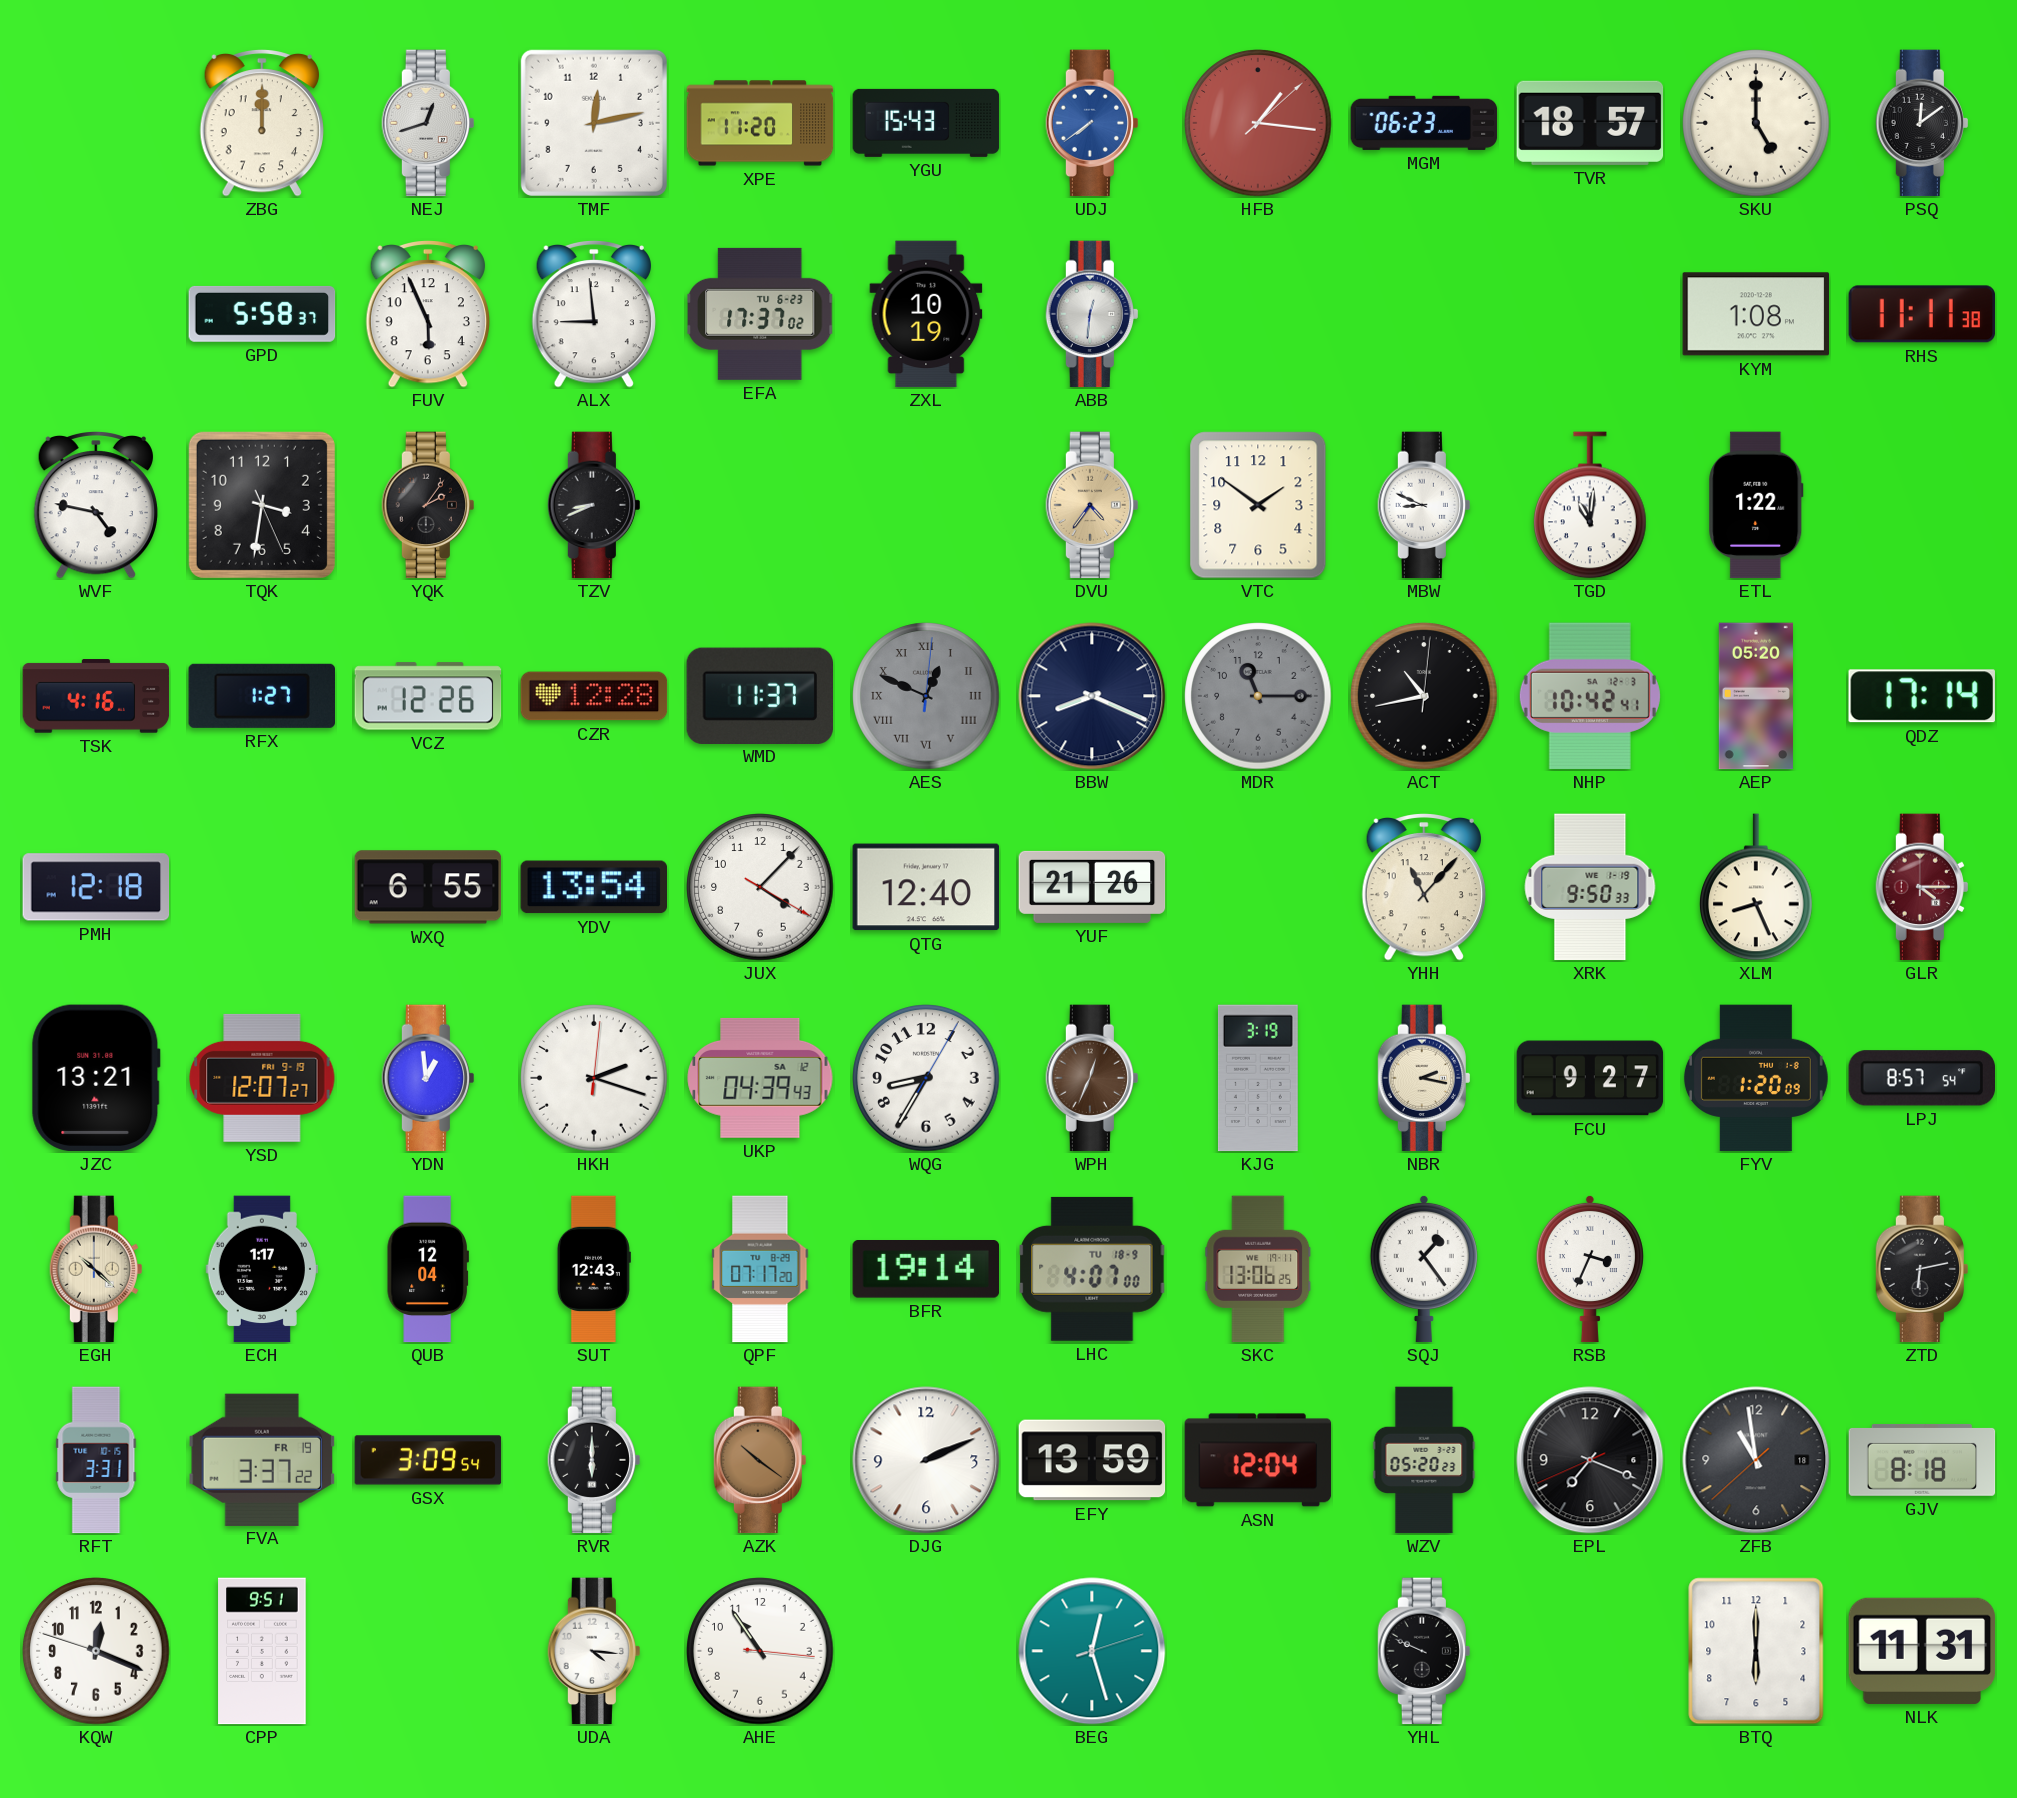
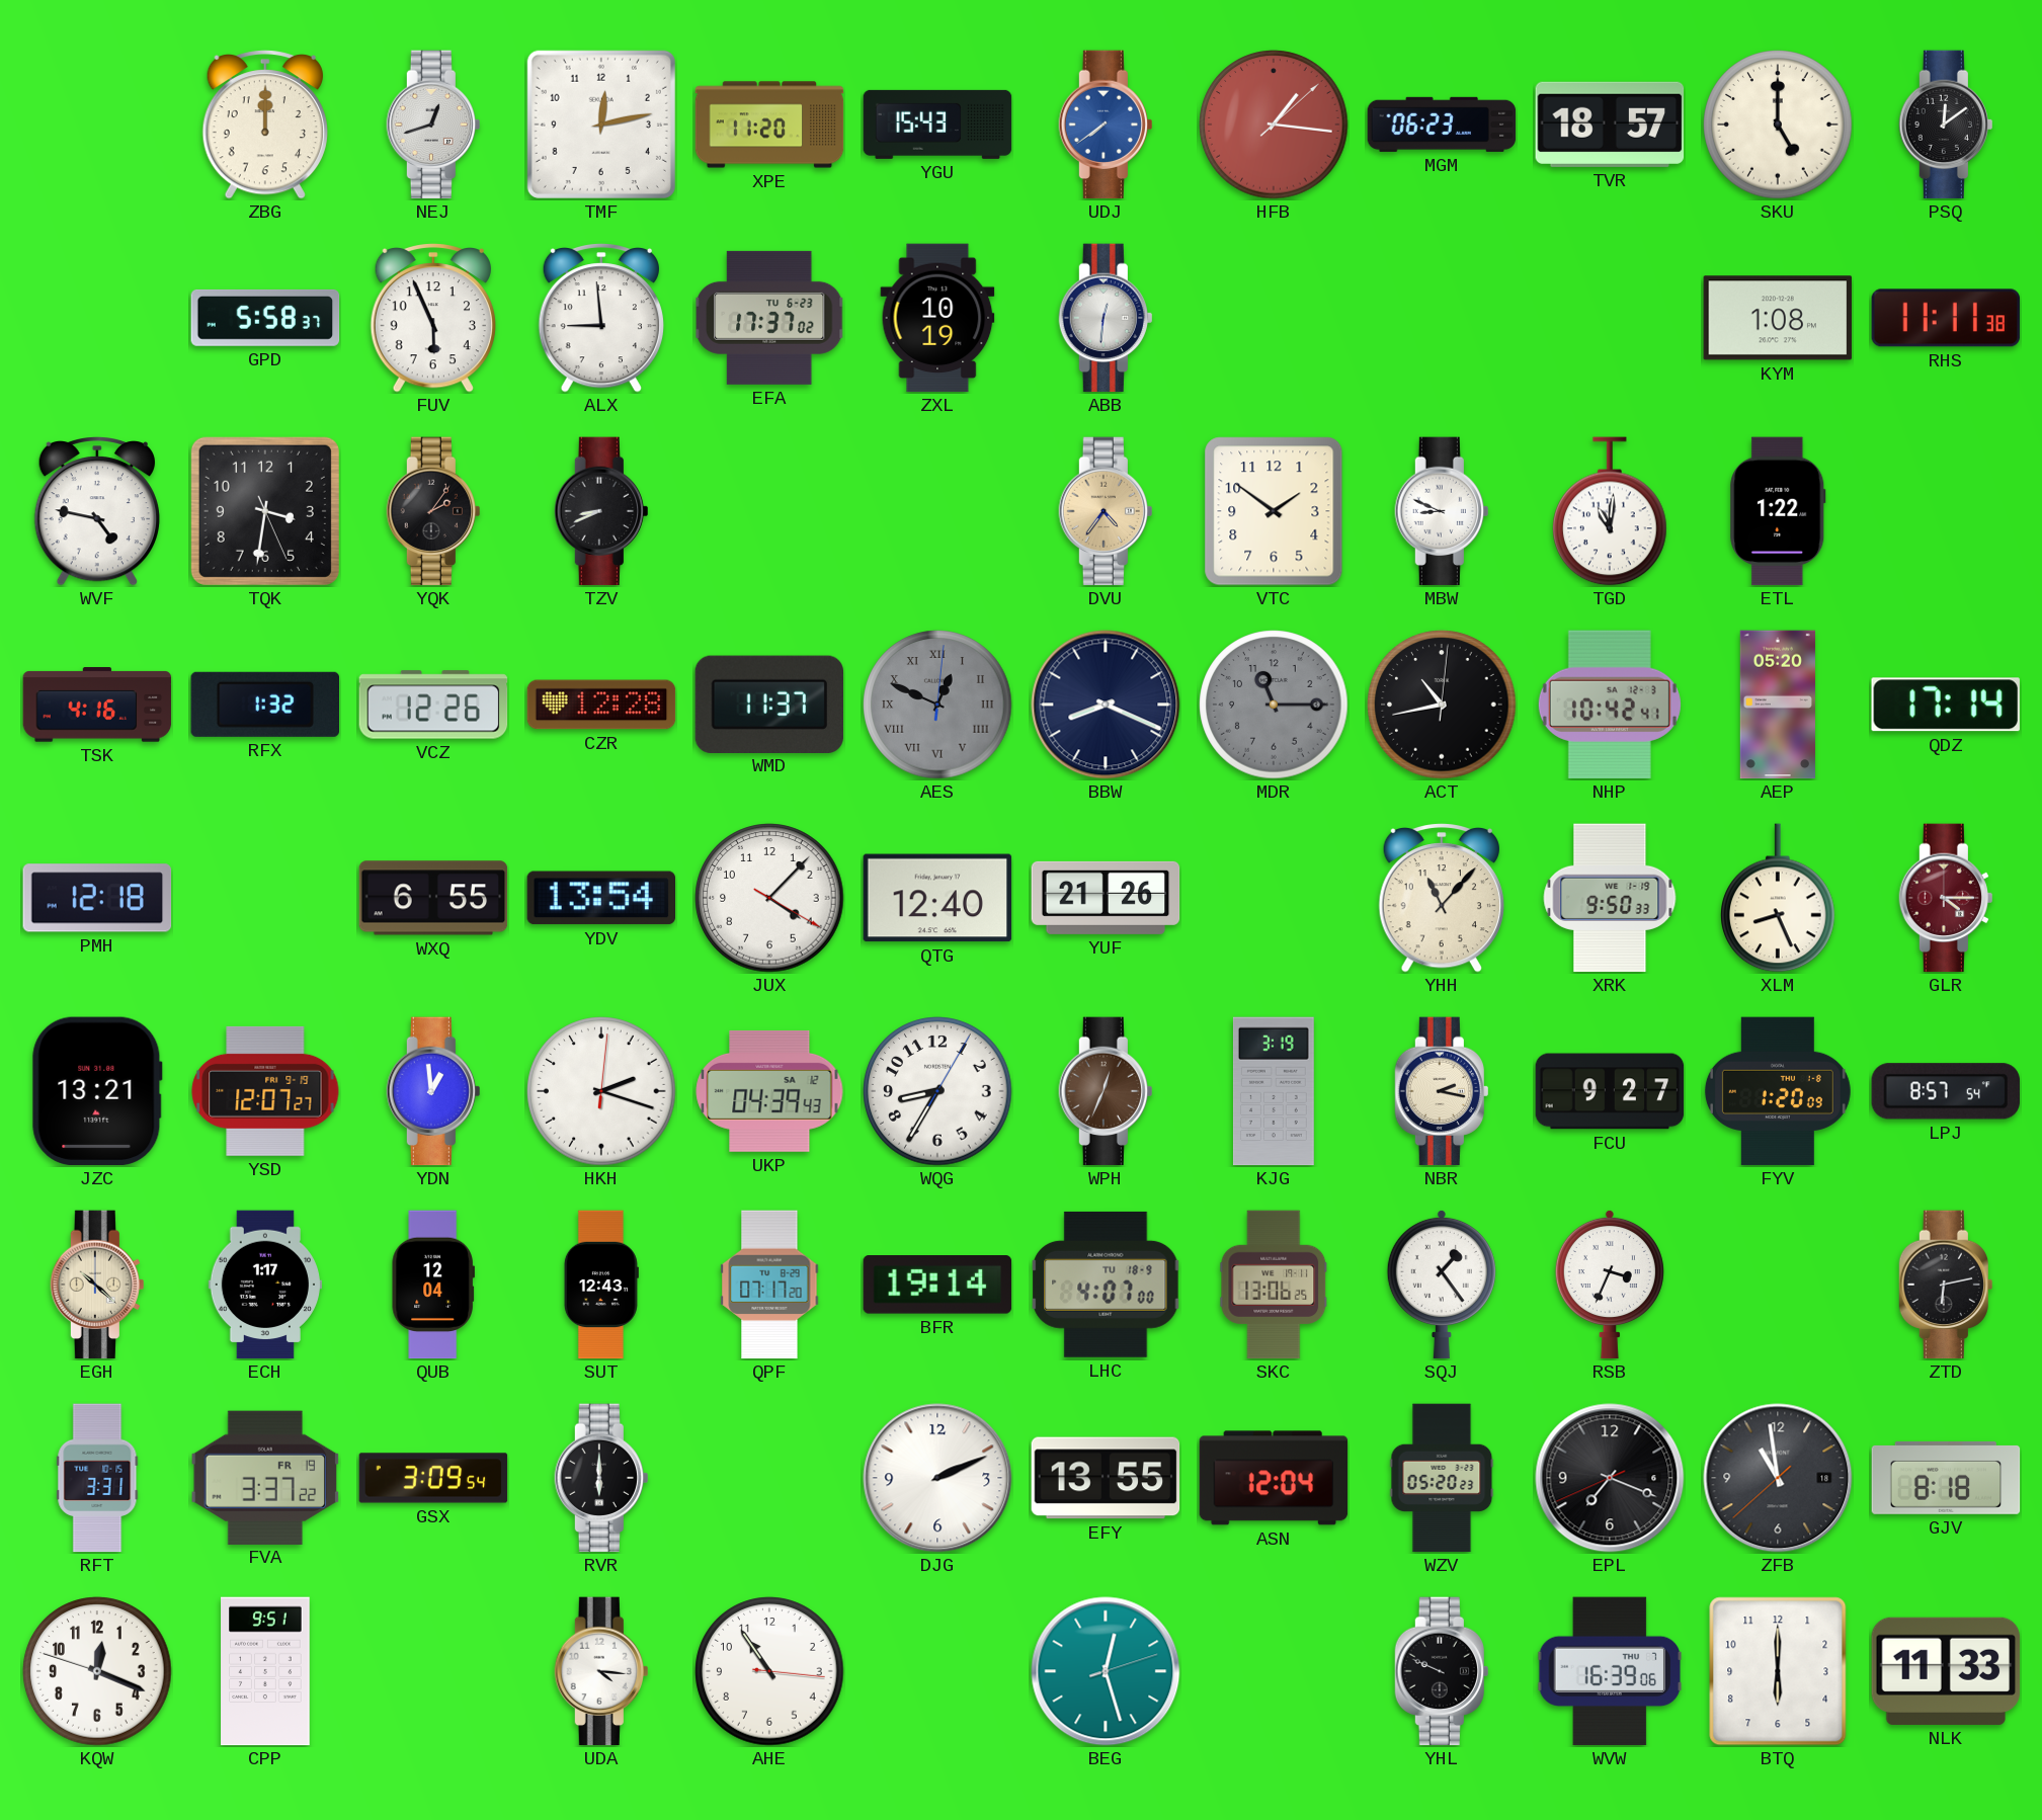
RFX: 1:27 -> 1:32 (264, 705)
AZK: 10:21 -> none (759, 1460)
EFY: 13:59 -> 13:55 (1106, 1478)
WVW: none -> 16:39 (1610, 1671)
NLK: 11:31 -> 11:33 (1946, 1671)
